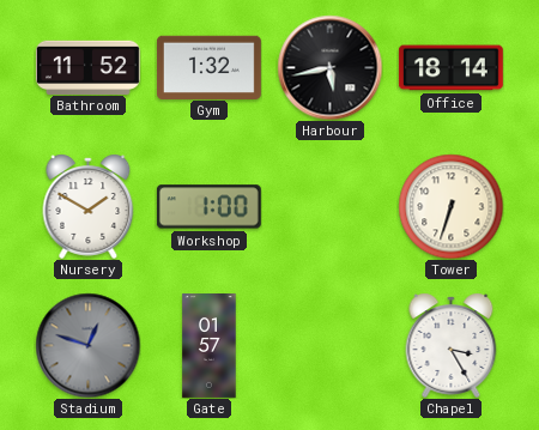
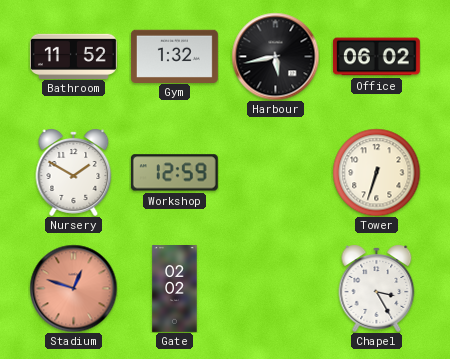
Office: 18:14 -> 06:02 (376, 57)
Workshop: 1:00 -> 12:59 (174, 173)
Stadium dial: grey -> salmon (73, 288)
Gate: 01:57 -> 02:02 (175, 289)
